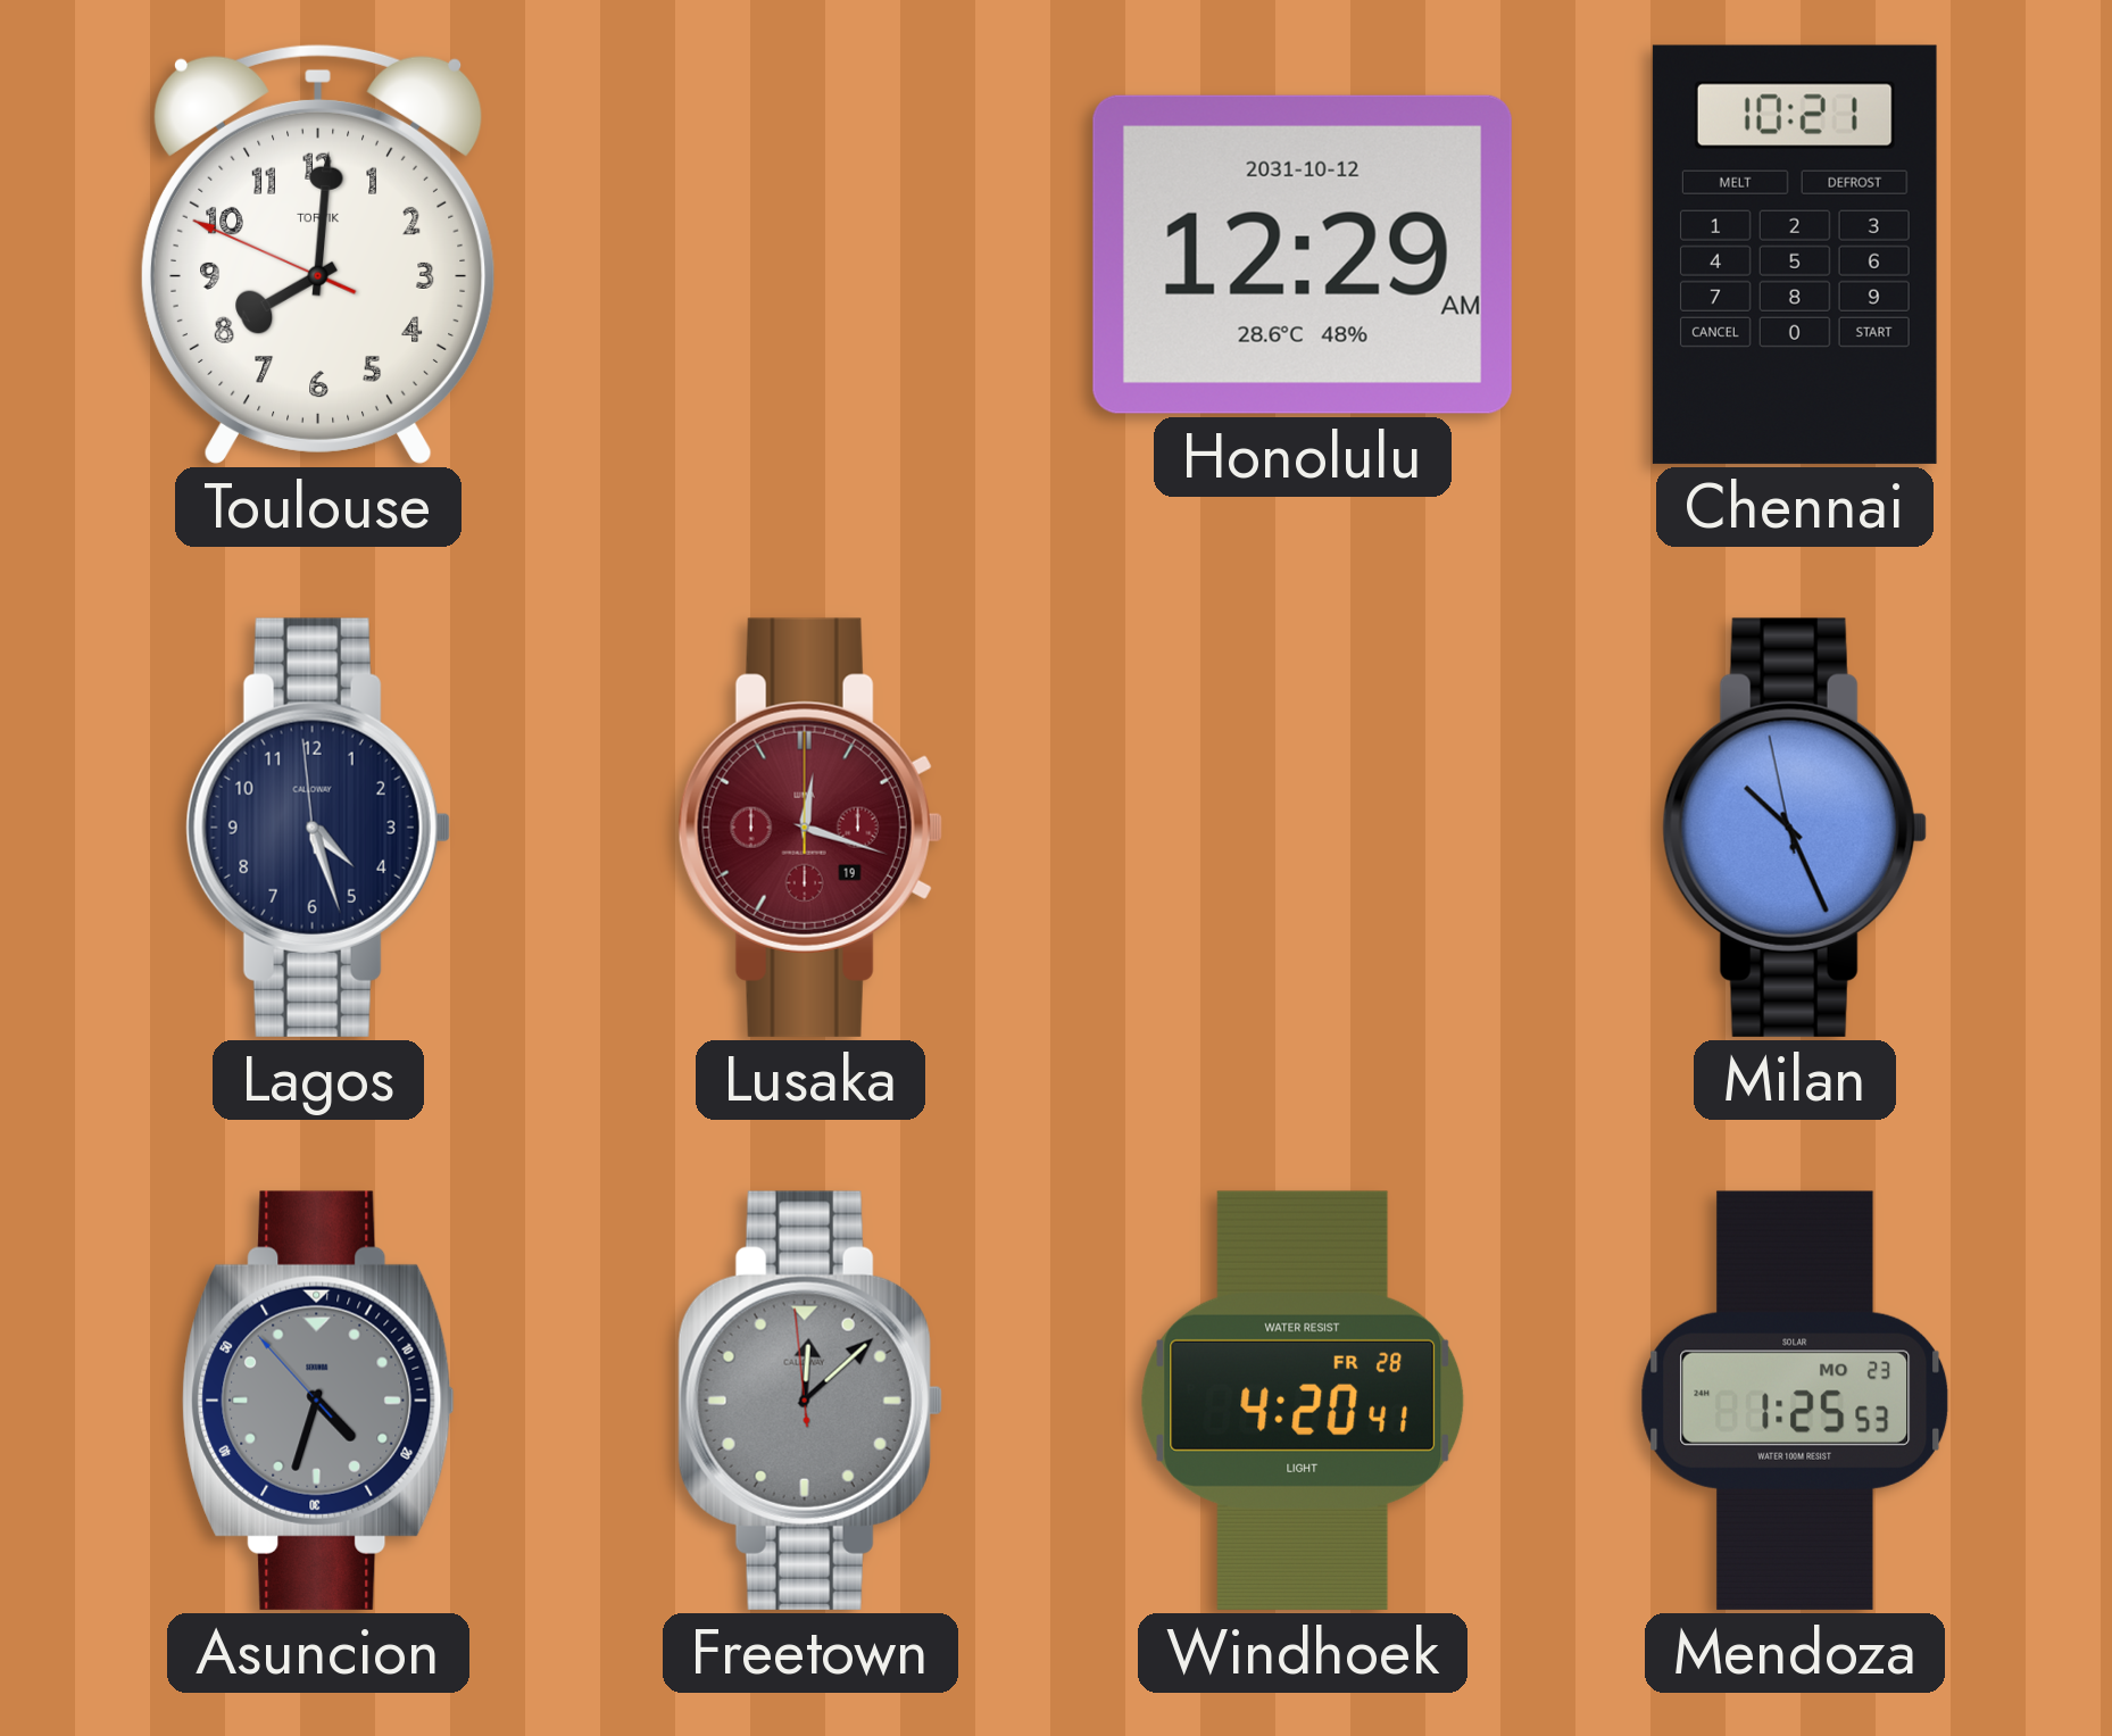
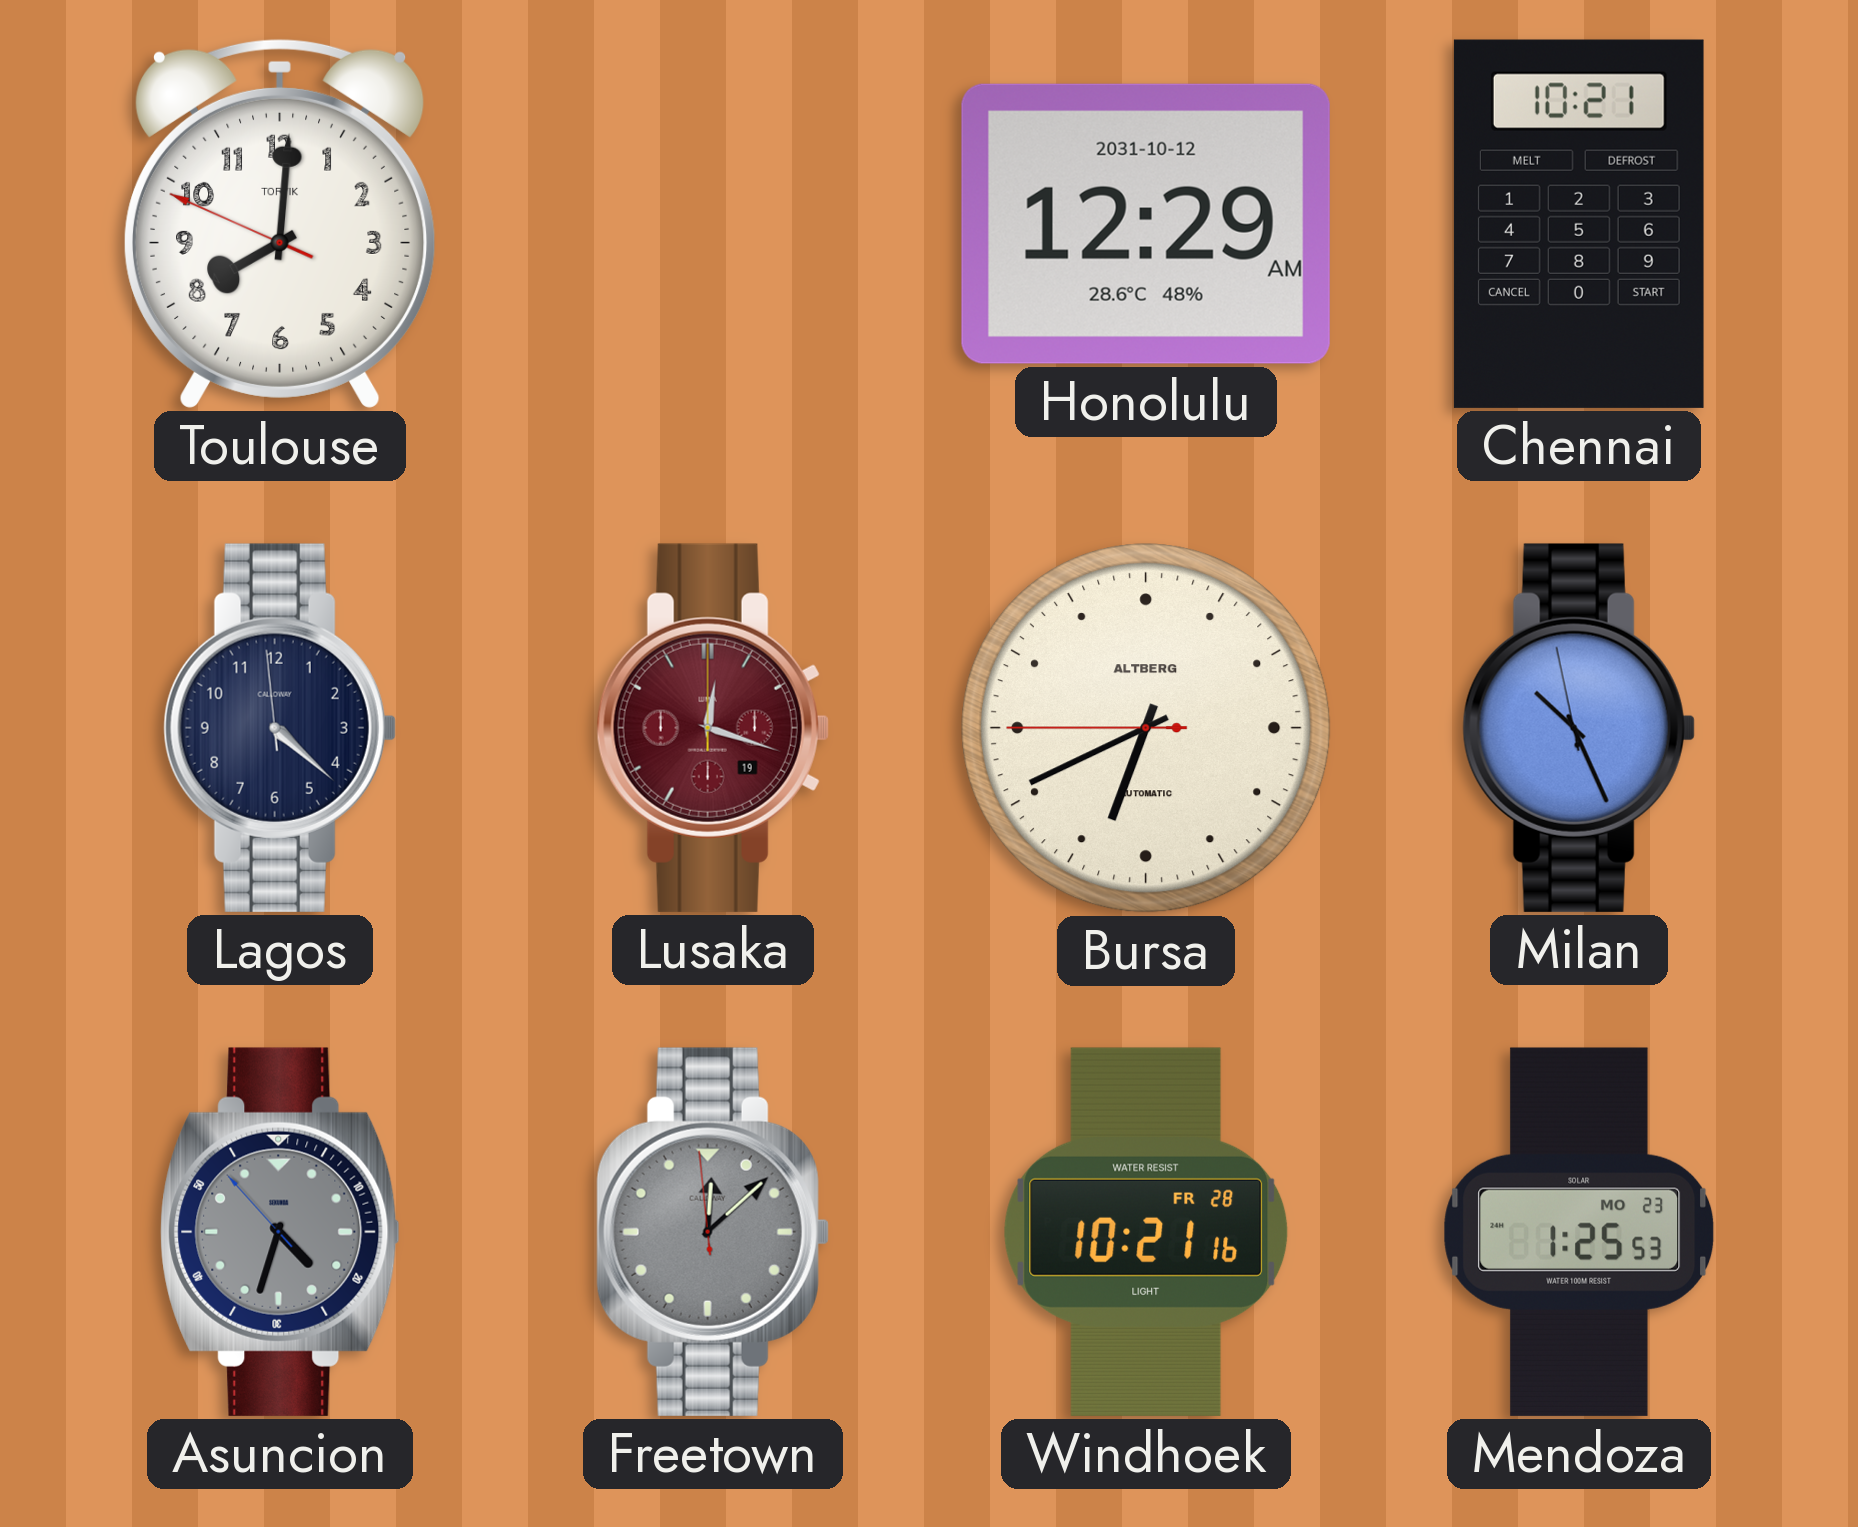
Lagos: 4:26 -> 4:21 (280, 728)
Bursa: none -> 6:40 (1147, 729)
Windhoek: 4:20 -> 10:21 (1146, 1232)
